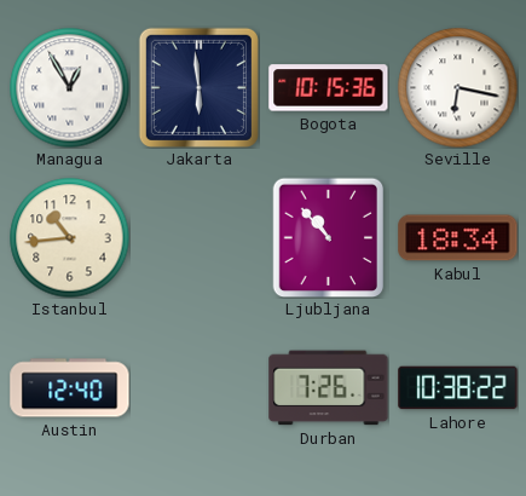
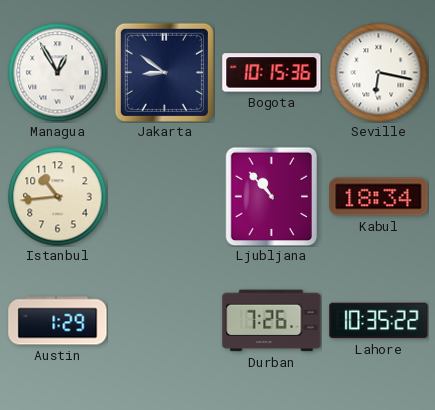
Jakarta: 5:59 -> 8:51 (164, 72)
Austin: 12:40 -> 1:29 (58, 321)
Lahore: 10:38 -> 10:35 (379, 321)
